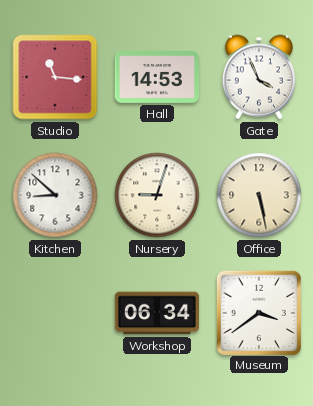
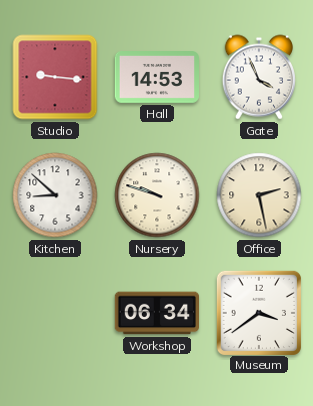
Studio: 11:16 -> 9:16 (55, 77)
Nursery: 9:03 -> 9:48 (157, 195)
Office: 5:28 -> 2:28 (259, 195)
